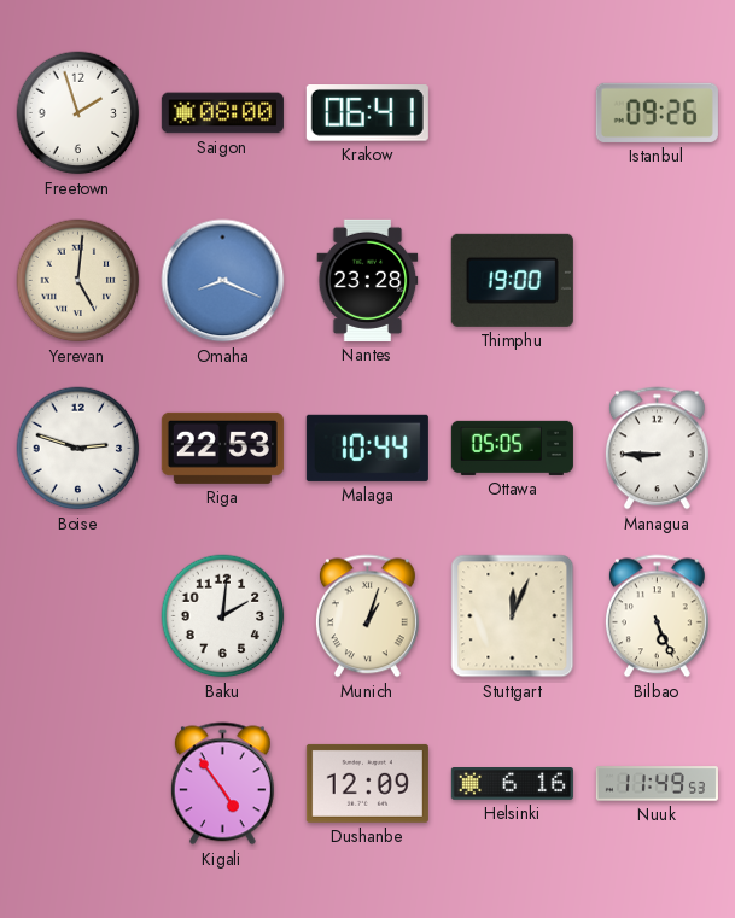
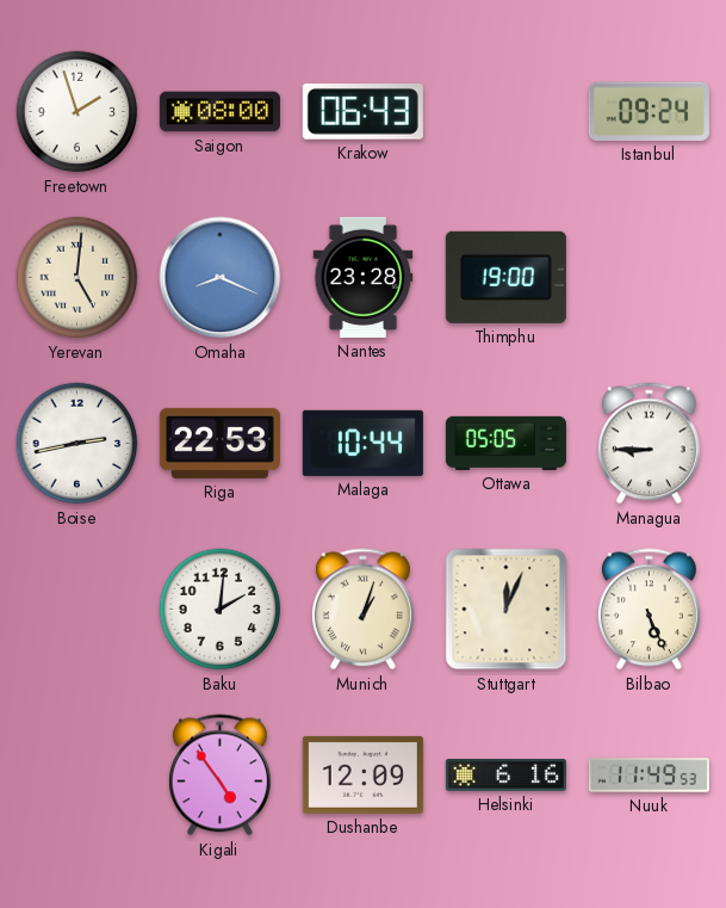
Krakow: 06:41 -> 06:43 (362, 112)
Istanbul: 09:26 -> 09:24 (649, 111)
Boise: 2:48 -> 2:43 (77, 444)
